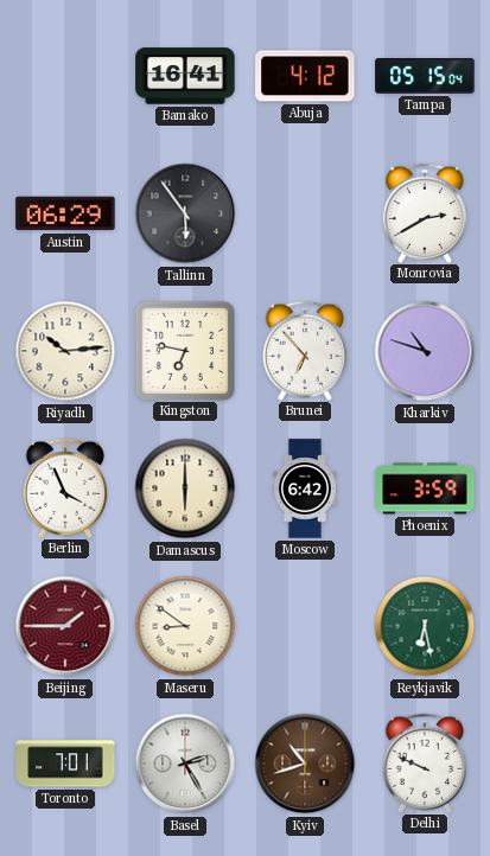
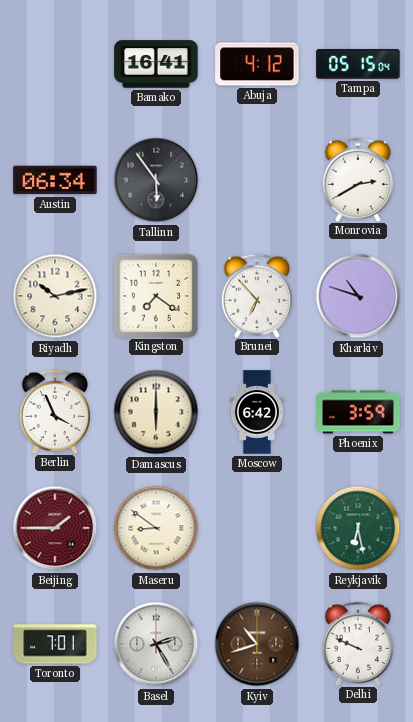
Austin: 06:29 -> 06:34 (55, 180)
Riyadh: 10:14 -> 10:13 (55, 296)
Kingston: 6:47 -> 7:21 (155, 295)
